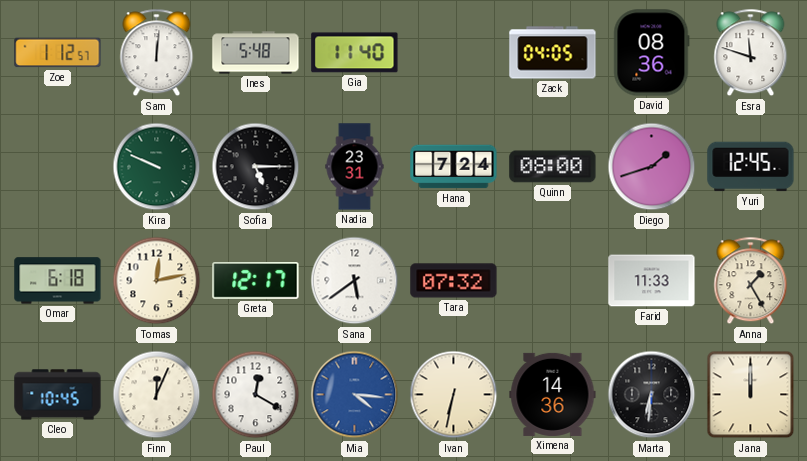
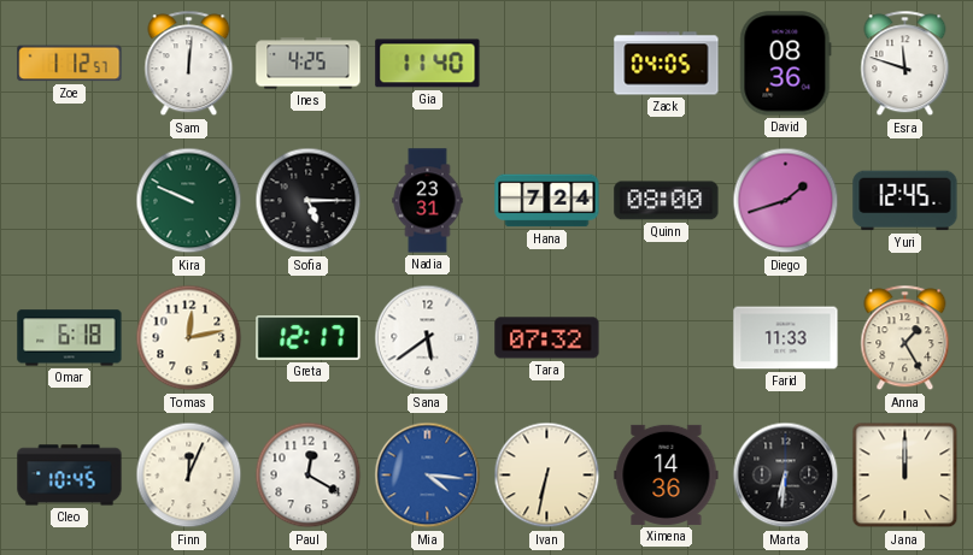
Ines: 5:48 -> 4:25 (309, 64)
